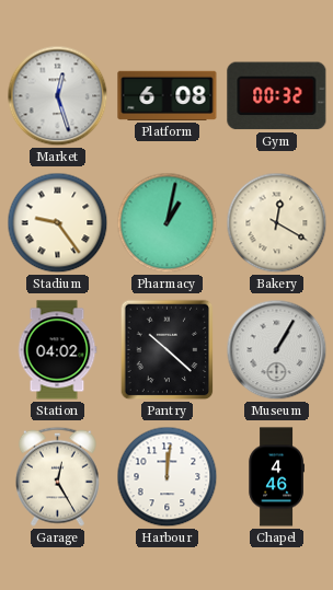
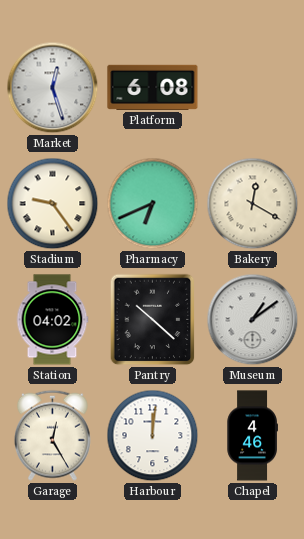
Gym: 00:32 -> none (277, 96)
Pharmacy: 1:02 -> 6:41 (153, 204)
Museum: 1:05 -> 1:09 (253, 320)
